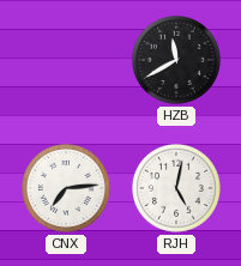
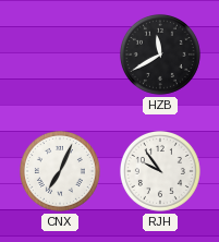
CNX: 7:14 -> 7:04 (60, 171)
RJH: 5:02 -> 9:54 (160, 171)
